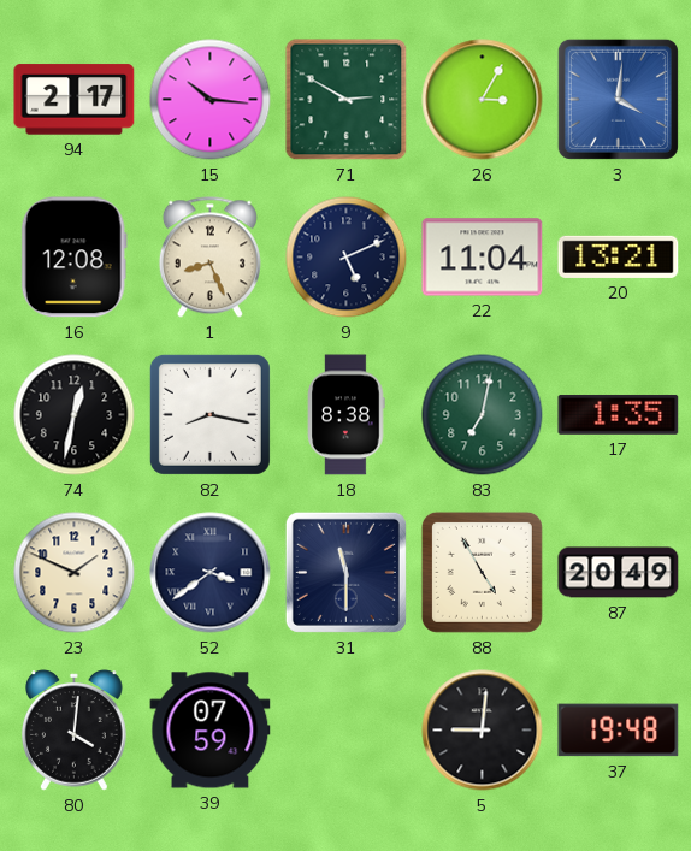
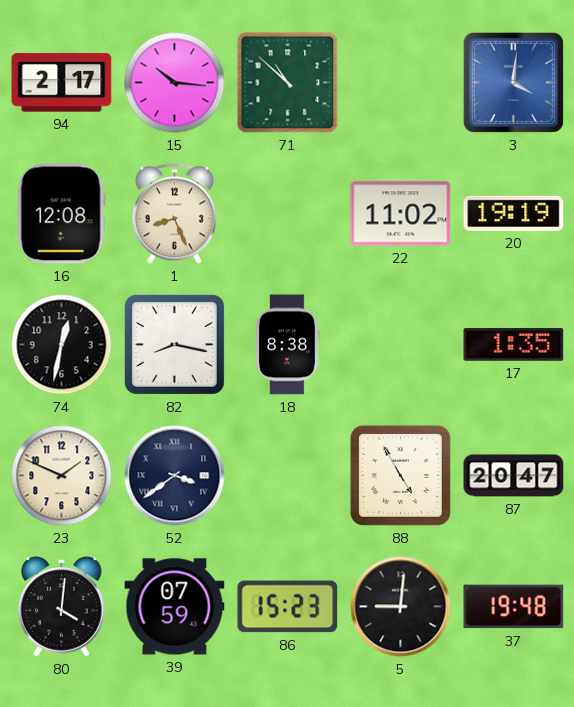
71: 2:50 -> 10:52 (288, 83)
26: 3:05 -> none (483, 100)
9: 5:11 -> none (347, 258)
22: 11:04 -> 11:02 (401, 214)
20: 13:21 -> 19:19 (514, 213)
83: 7:02 -> none (483, 415)
31: 11:30 -> none (345, 572)
87: 20:49 -> 20:47 (514, 476)
86: none -> 15:23 (288, 607)
